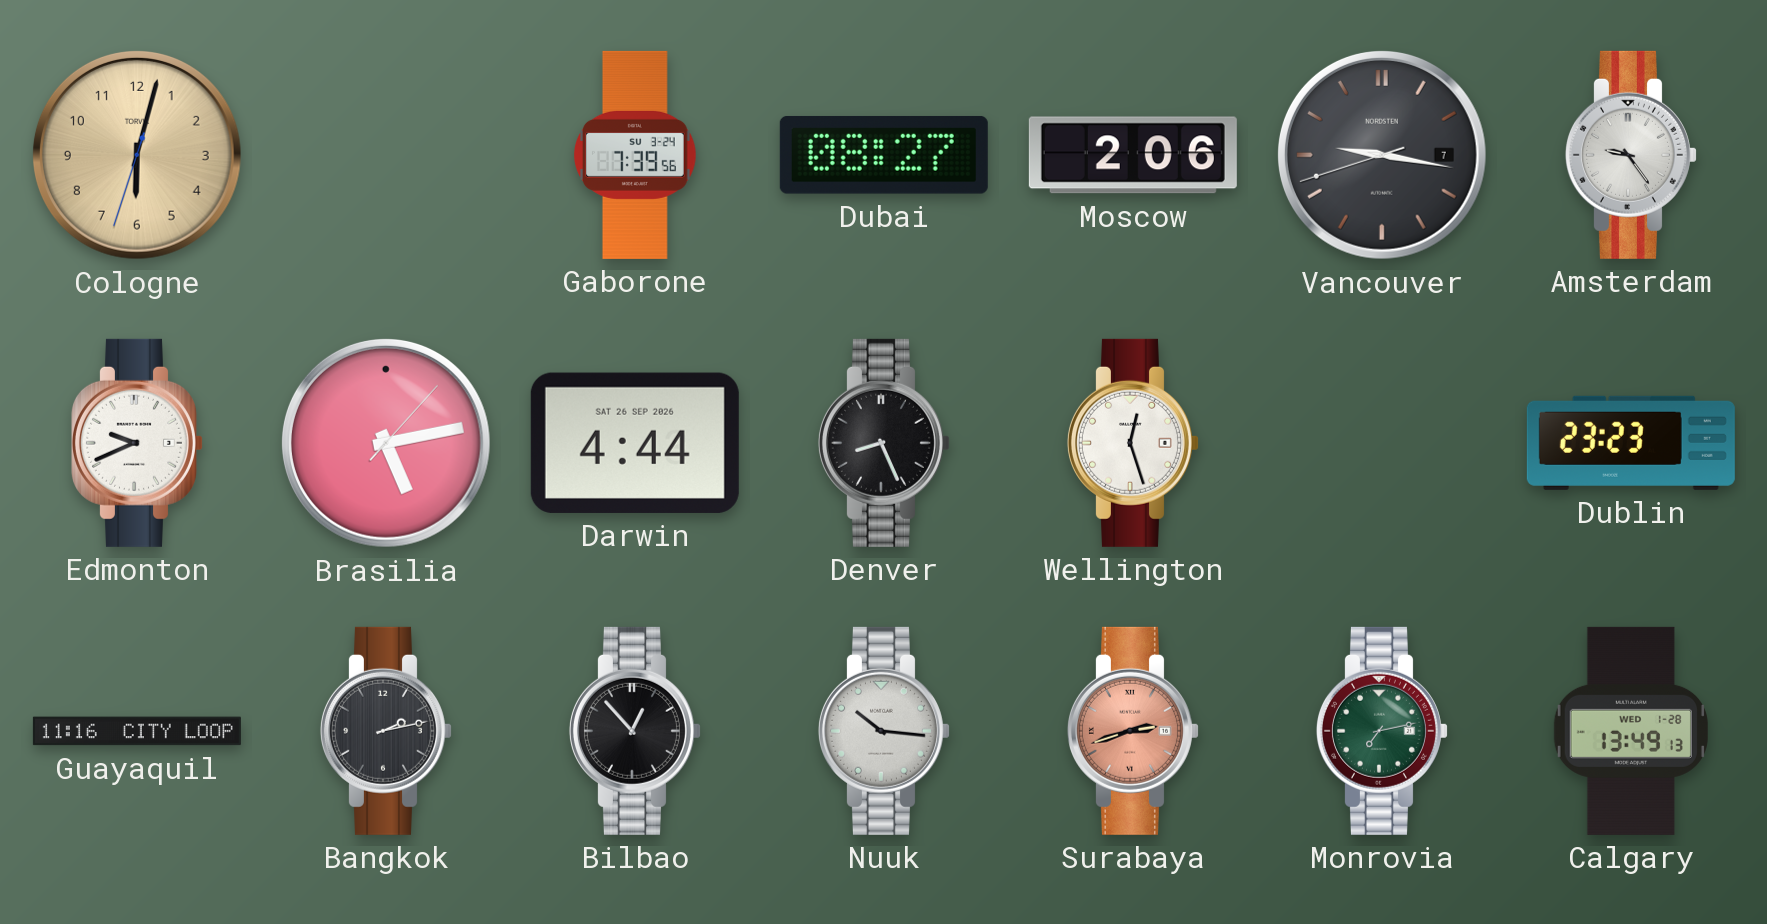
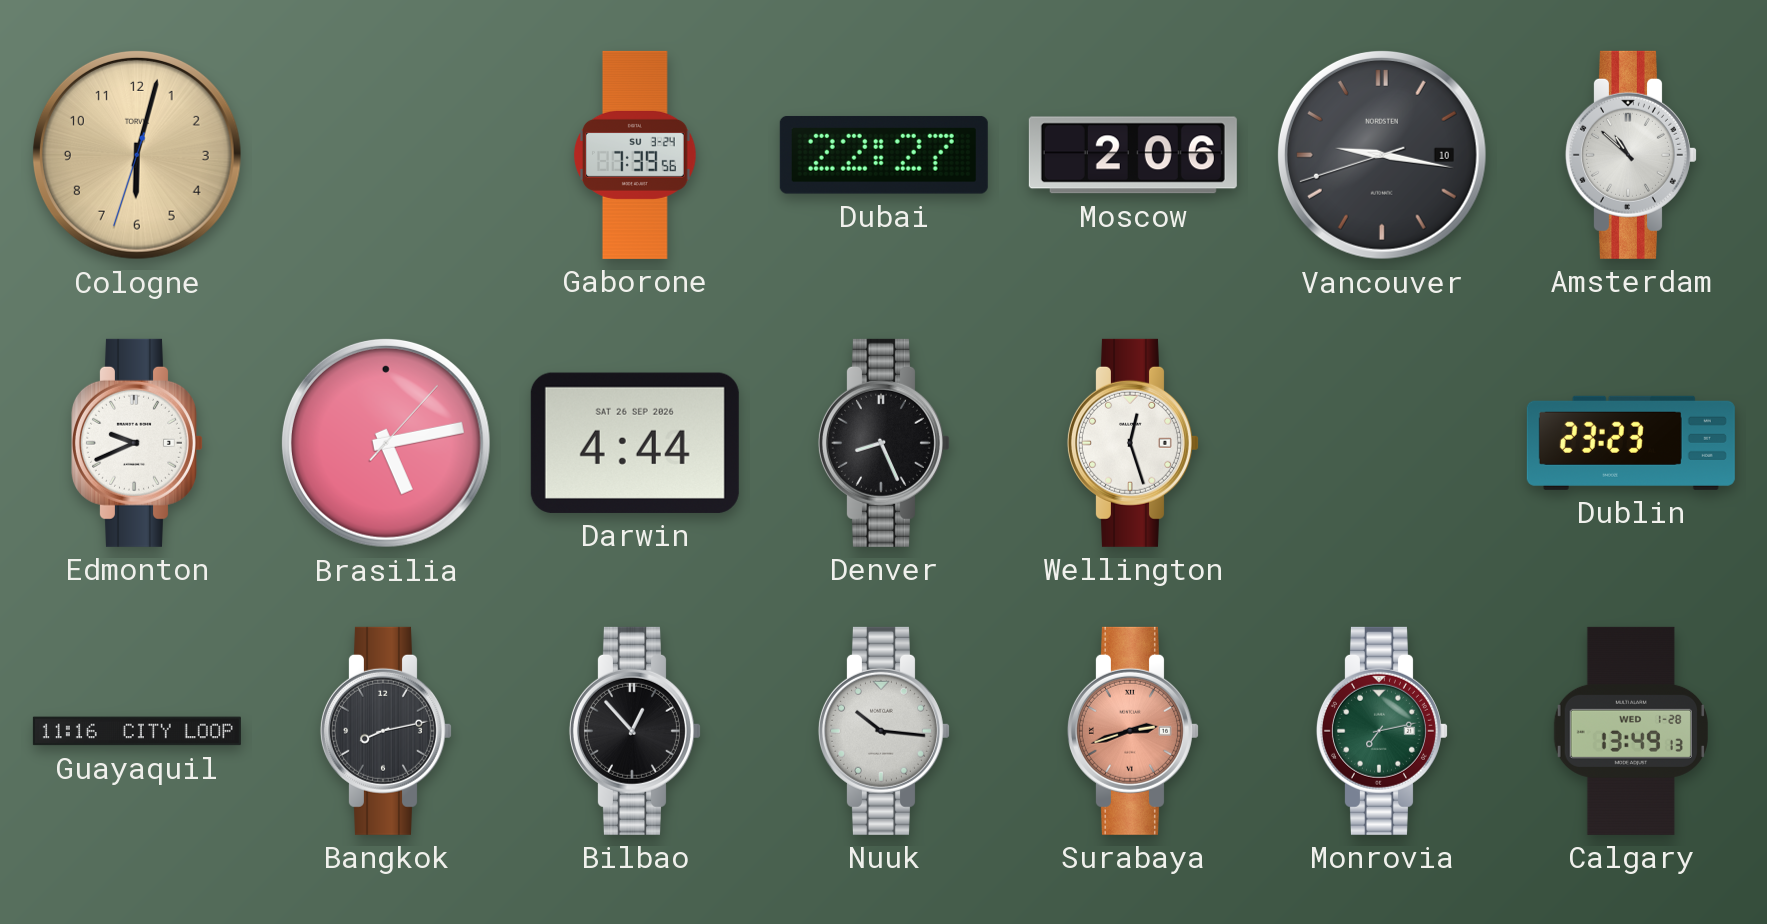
Dubai: 08:27 -> 22:27 (884, 155)
Vancouver date: 7 -> 10 (1382, 155)
Amsterdam: 9:24 -> 10:52 (1631, 155)
Bangkok: 2:13 -> 8:13 (386, 731)
